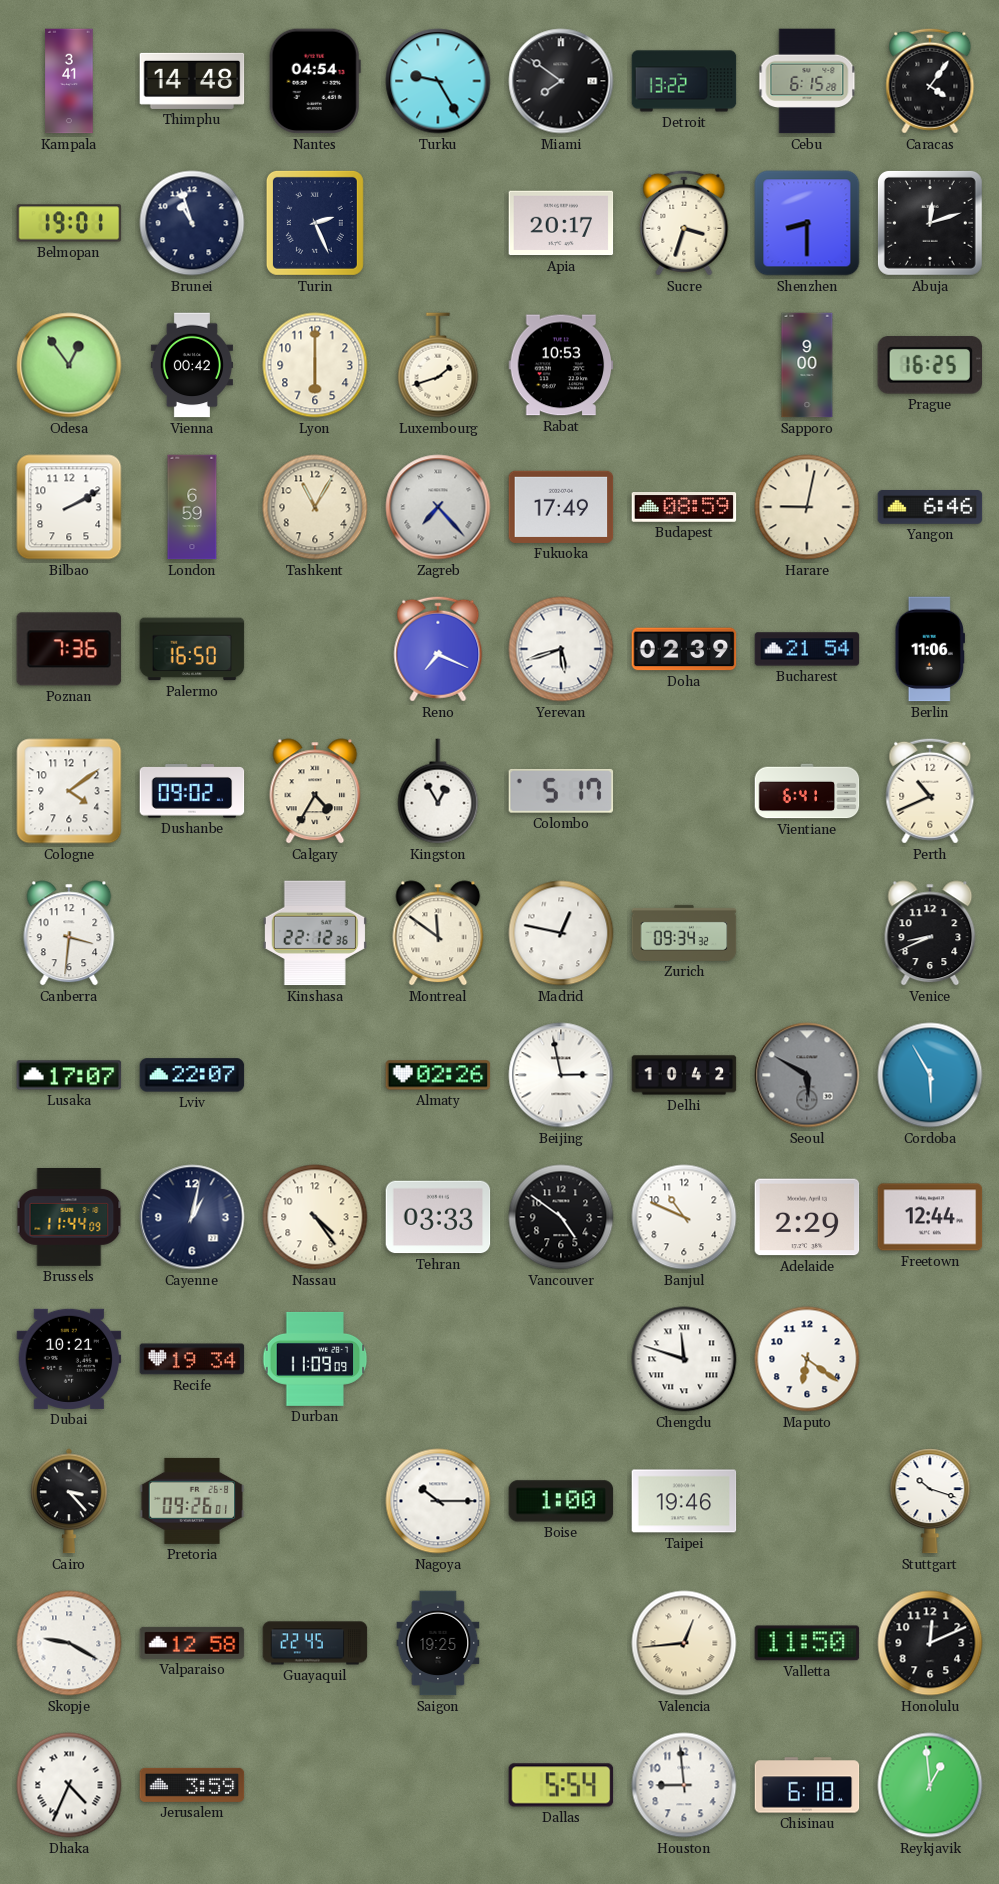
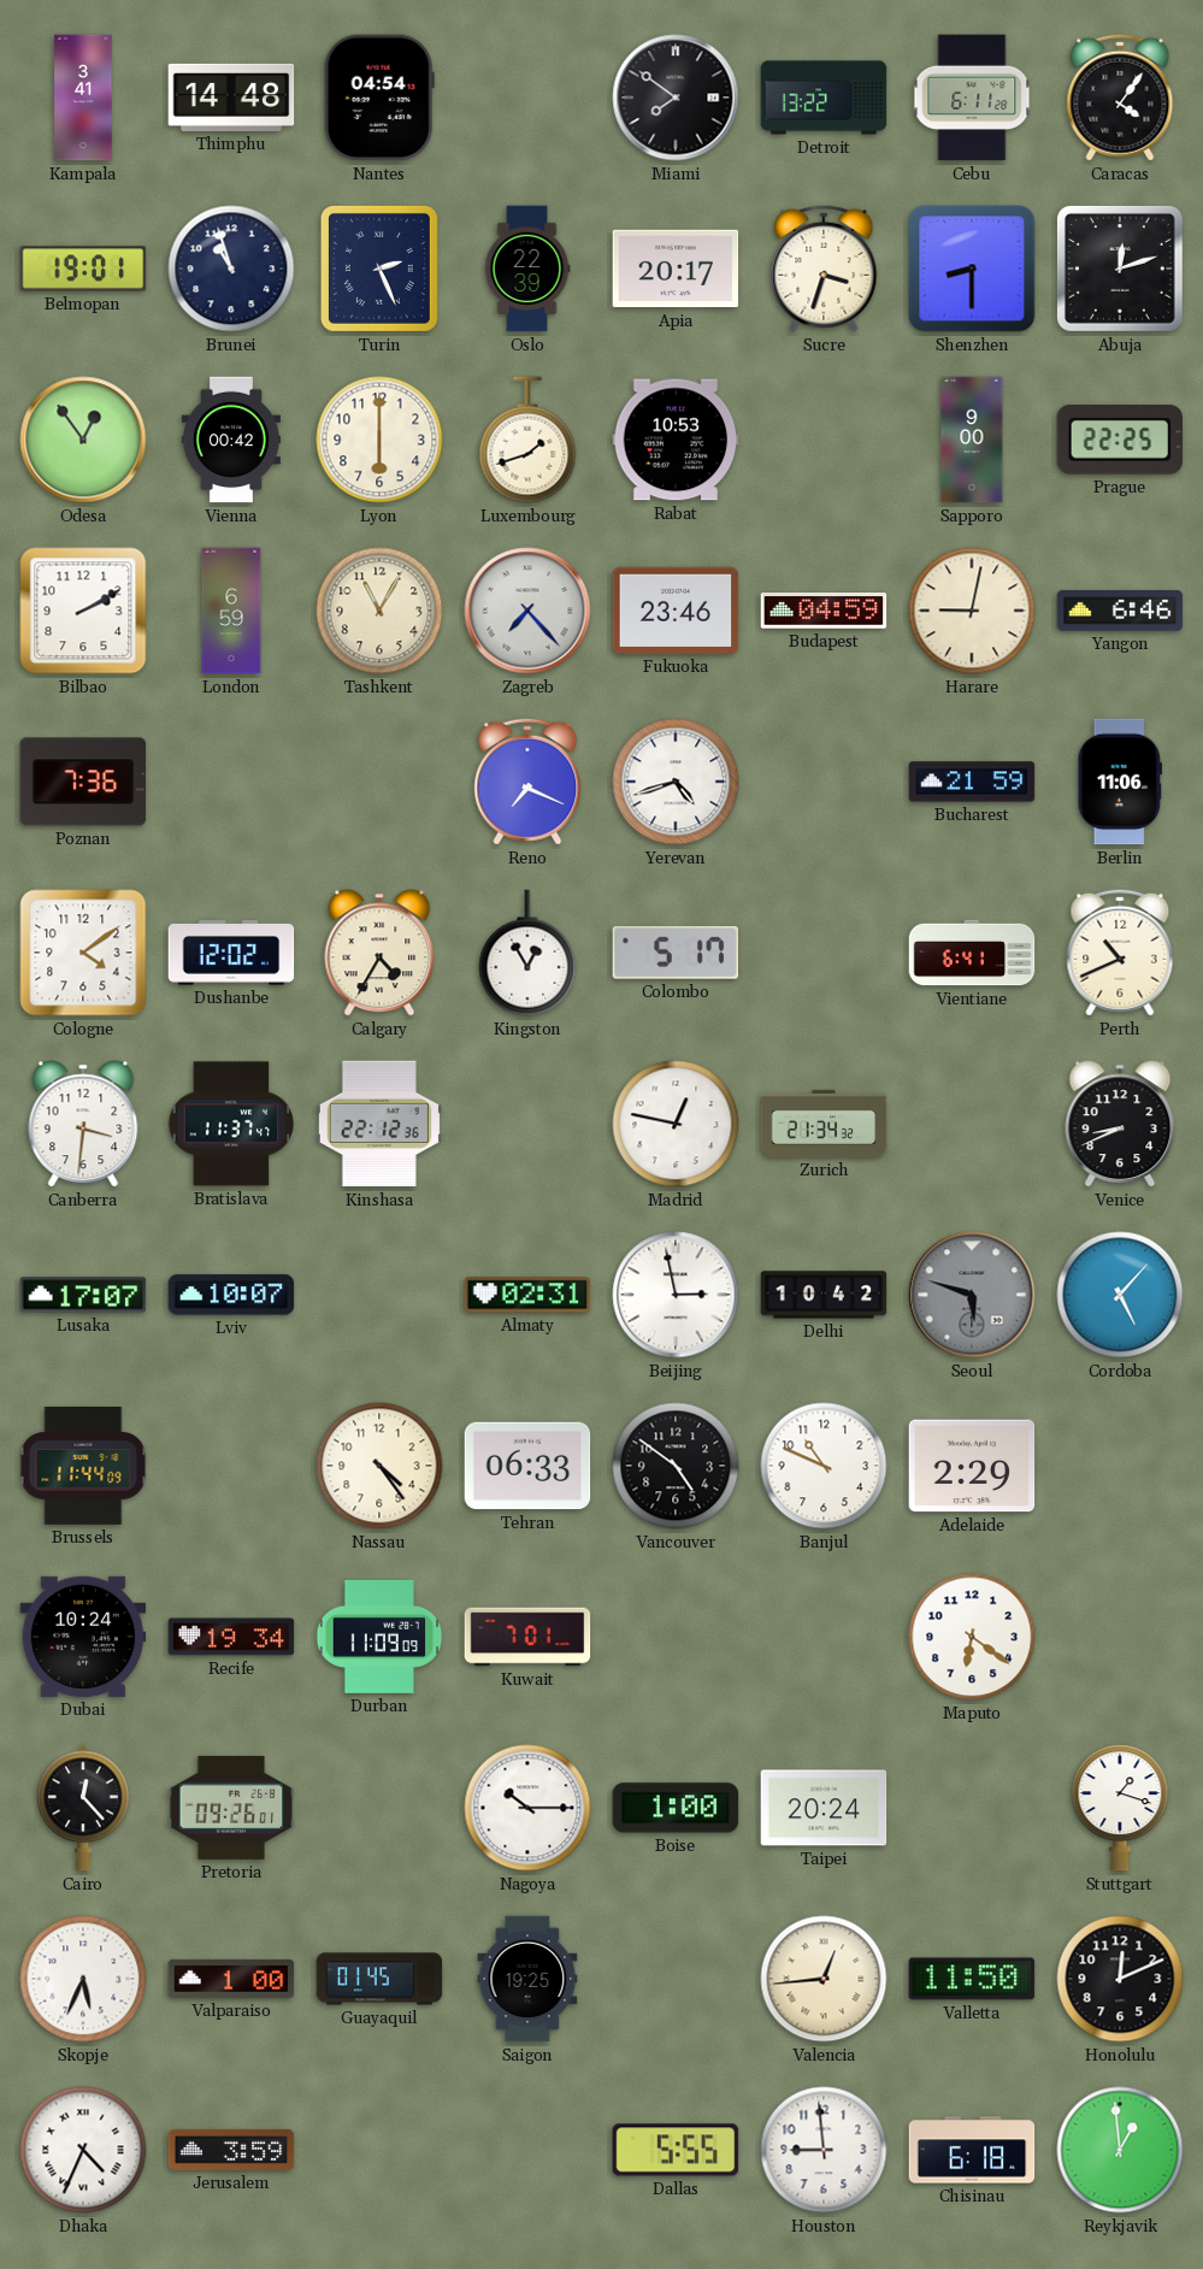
Turku: 9:25 -> none (438, 81)
Cebu: 6:15 -> 6:11 (972, 98)
Oslo: none -> 22:39 (527, 269)
Prague: 16:25 -> 22:25 (1120, 440)
Fukuoka: 17:49 -> 23:46 (676, 611)
Budapest: 08:59 -> 04:59 (824, 612)
Palermo: 16:50 -> none (192, 649)
Yerevan: 5:42 -> 4:42 (676, 782)
Doha: 02:39 -> none (684, 649)
Bucharest: 21:54 -> 21:59 (972, 782)
Dushanbe: 09:02 -> 12:02 (231, 953)
Bratislava: none -> 11:37 (231, 1124)
Montreal: 11:51 -> none (438, 933)
Zurich: 09:34 -> 21:34 (824, 1124)
Lviv: 22:07 -> 10:07 (231, 1295)
Almaty: 02:26 -> 02:31 (527, 1295)
Seoul: 5:50 -> 5:48 (972, 1295)
Cordoba: 5:55 -> 5:07 (1120, 1295)
Cayenne: 1:02 -> none (192, 1217)
Tehran: 03:33 -> 06:33 (527, 1466)
Freetown: 12:44 -> none (930, 1217)
Dubai: 10:21 -> 10:24 (83, 1637)
Kuwait: none -> 7:01 (527, 1637)
Chengdu: 11:48 -> none (684, 1359)
Cairo: 3:23 -> 12:23 (83, 1808)
Taipei: 19:46 -> 20:24 (824, 1808)
Stuttgart: 10:18 -> 1:18 (1120, 1808)
Skopje: 9:20 -> 5:34 (83, 1979)
Valparaiso: 12:58 -> 1:00 (231, 1979)
Guayaquil: 22:45 -> 01:45 (379, 1979)
Dallas: 5:54 -> 5:55 (676, 2150)
